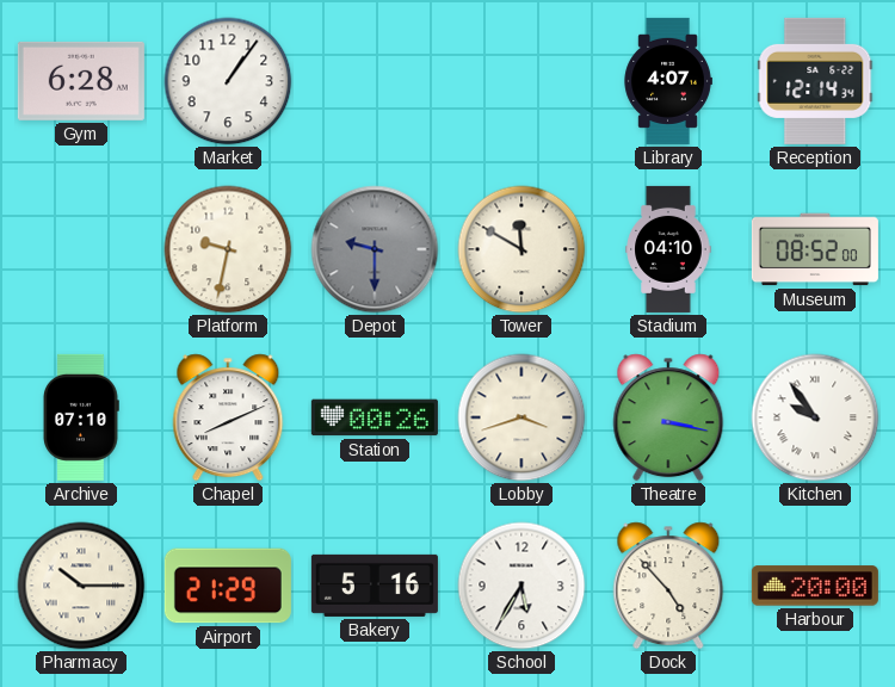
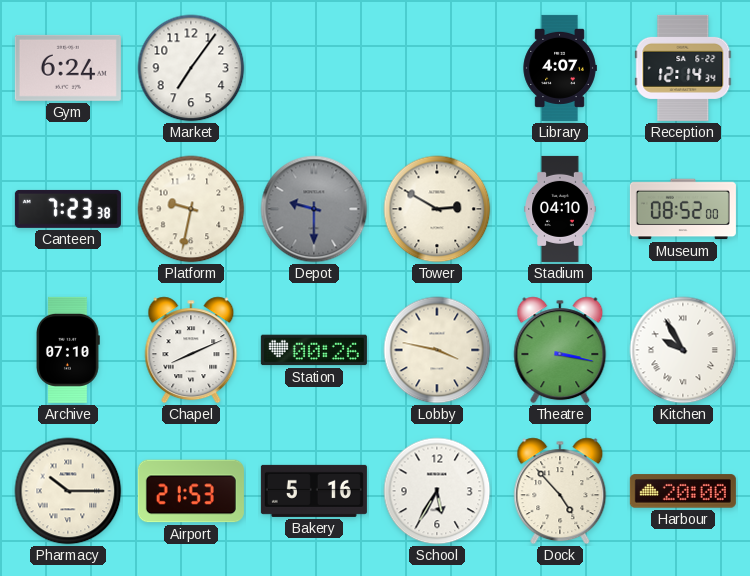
Gym: 6:28 -> 6:24 (68, 68)
Market: 1:06 -> 7:06 (191, 68)
Canteen: none -> 7:23 (68, 209)
Tower: 11:50 -> 2:50 (437, 209)
Lobby: 3:42 -> 3:47 (437, 350)
Kitchen: 9:54 -> 9:55 (683, 350)
Airport: 21:29 -> 21:53 (191, 491)
